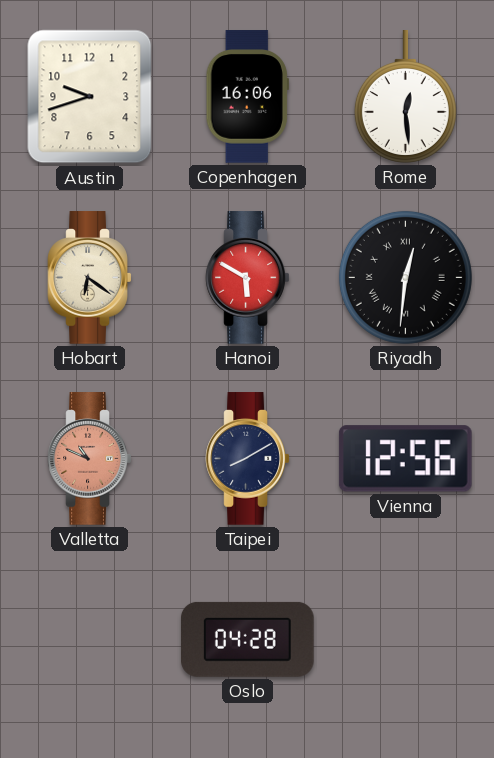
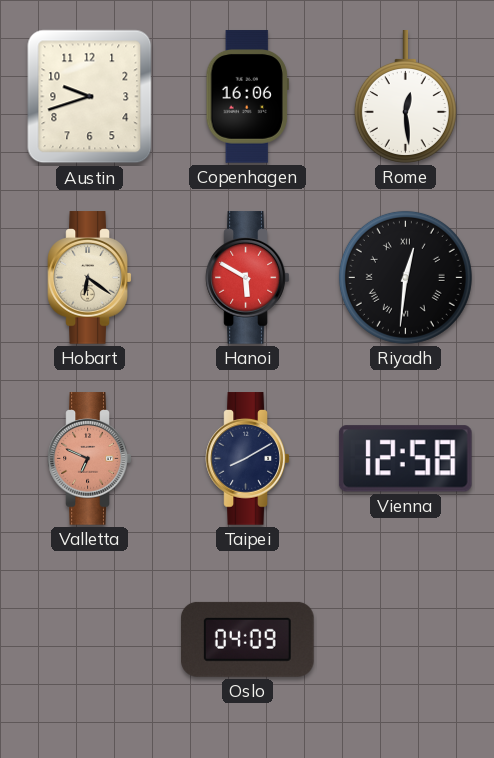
Valletta: 10:49 -> 6:49 (90, 459)
Vienna: 12:56 -> 12:58 (405, 459)
Oslo: 04:28 -> 04:09 (248, 639)
